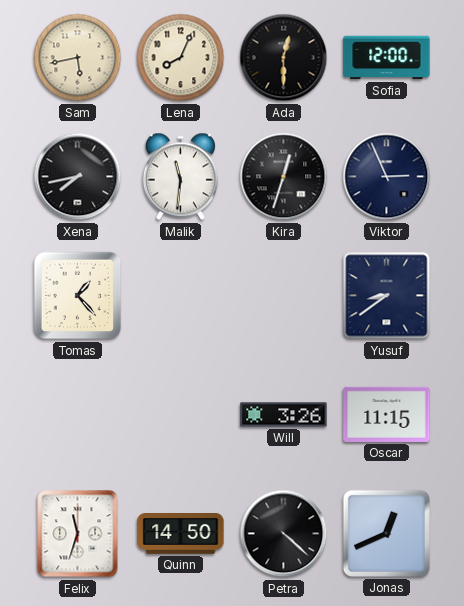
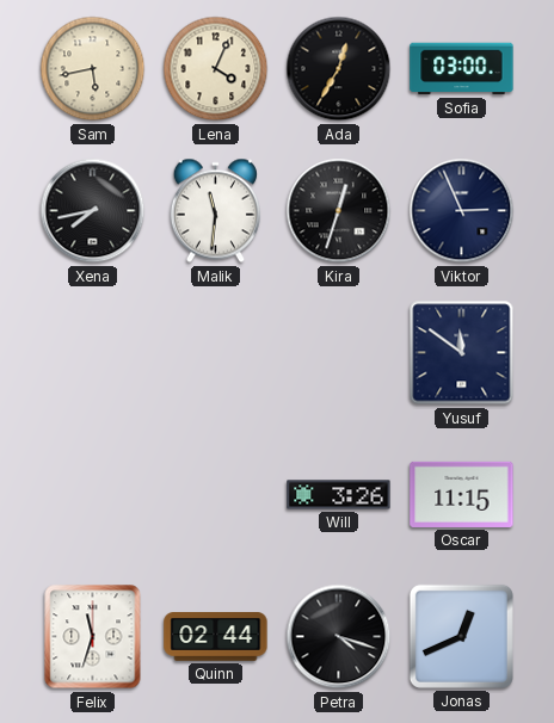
Lena: 8:04 -> 4:04 (216, 69)
Ada: 12:30 -> 12:35 (339, 69)
Sofia: 12:00 -> 03:00 (462, 69)
Tomas: 1:23 -> none (78, 296)
Yusuf: 8:39 -> 11:51 (462, 353)
Quinn: 14:50 -> 02:44 (216, 637)
Petra: 4:22 -> 4:18 (339, 637)
